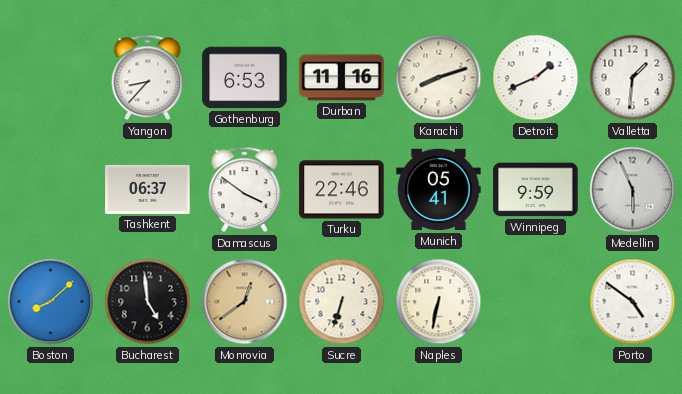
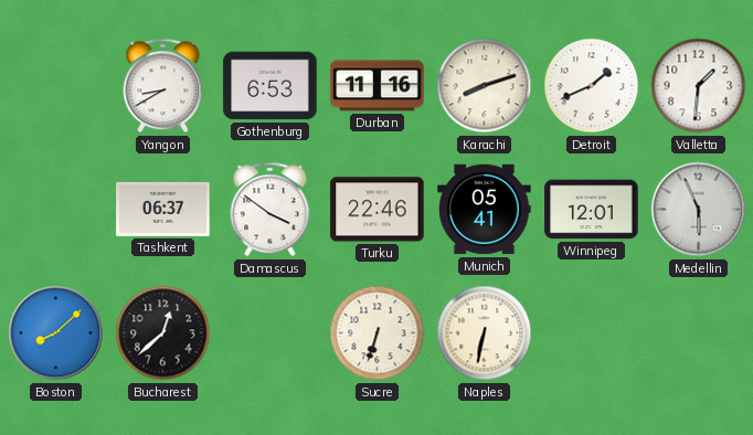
Yangon: 8:37 -> 8:40 (163, 86)
Winnipeg: 9:59 -> 12:01 (592, 210)
Bucharest: 4:59 -> 12:38 (163, 333)
Monrovia: 12:39 -> none (245, 302)
Porto: 4:51 -> none (633, 302)
